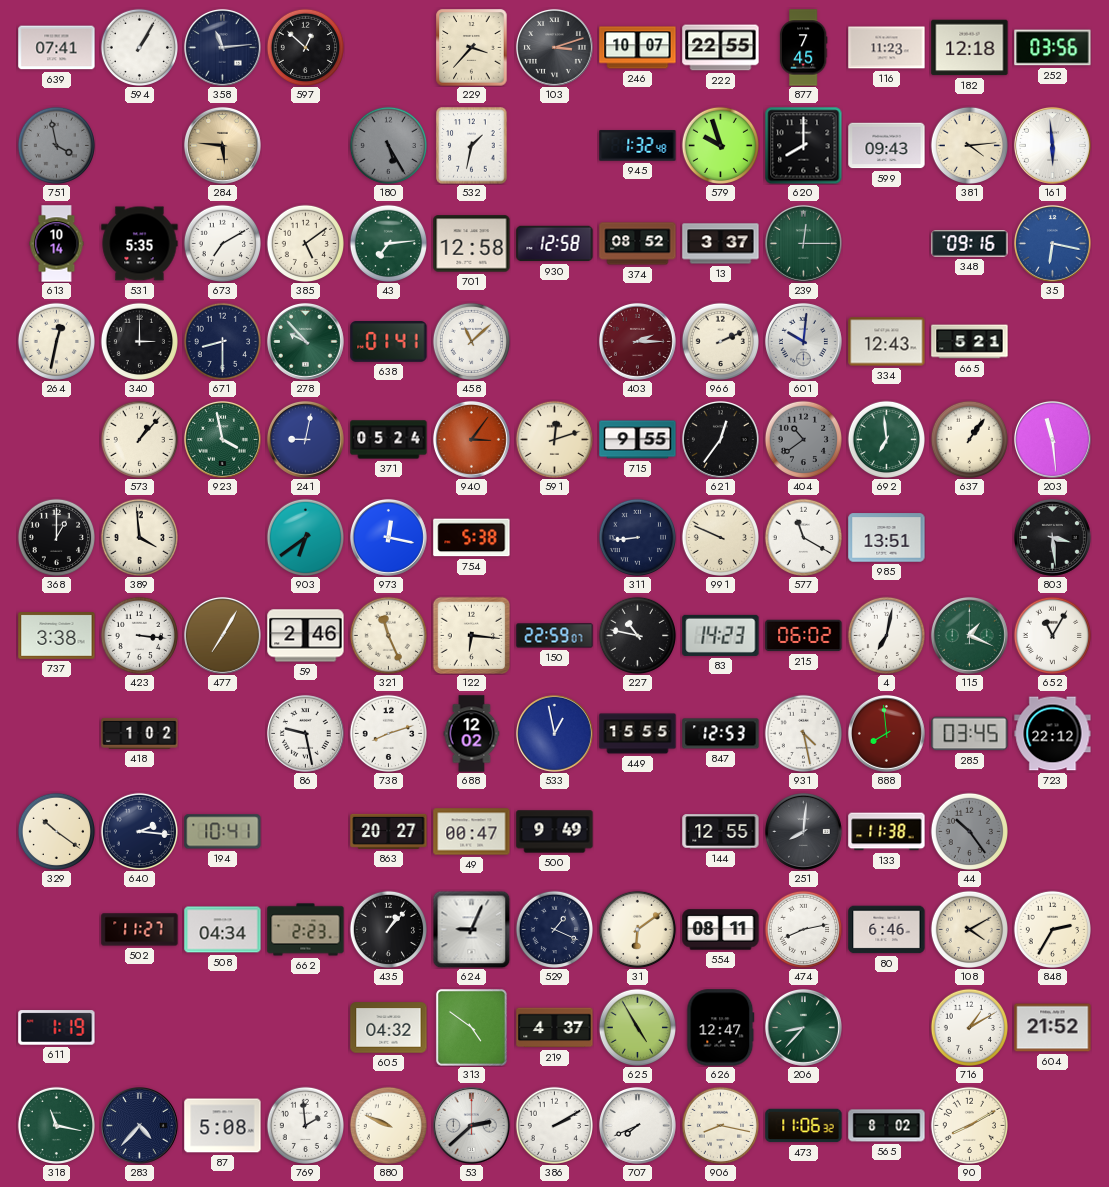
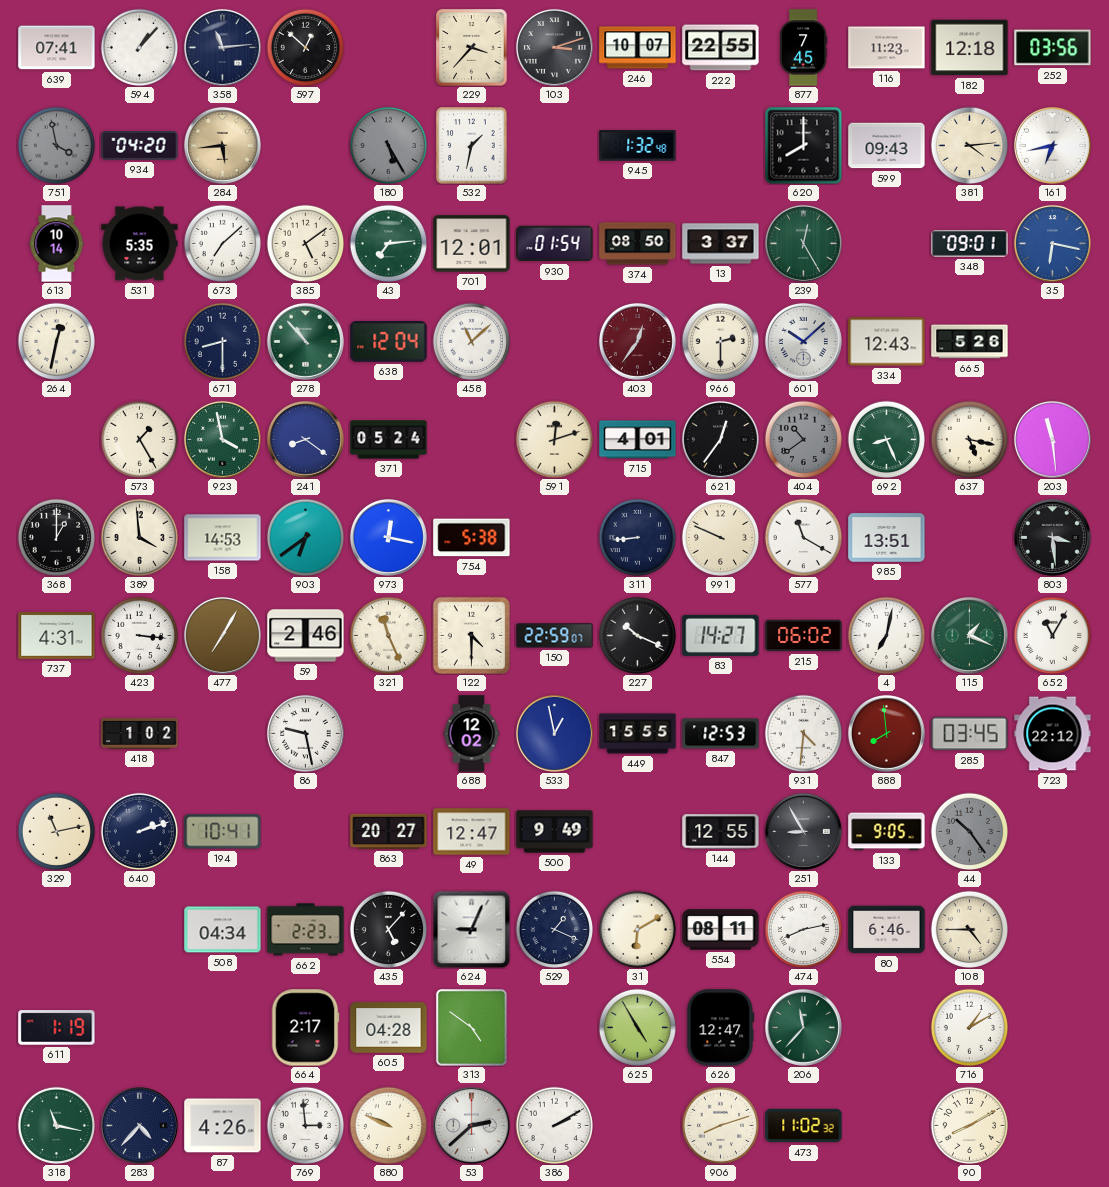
594: 1:05 -> 1:07 (139, 47)
934: none -> 04:20 (140, 145)
284: 5:46 -> 5:44 (222, 145)
579: 9:57 -> none (720, 145)
161: 5:59 -> 6:43 (1052, 145)
673: 7:10 -> 7:08 (222, 243)
701: 12:58 -> 12:01 (472, 244)
930: 12:58 -> 01:54 (555, 244)
374: 08:52 -> 08:50 (638, 244)
239: 12:15 -> 12:25 (803, 243)
348: 09:16 -> 09:01 (970, 244)
340: 3:00 -> none (139, 341)
278: 9:53 -> 10:53 (305, 341)
638: 01:41 -> 12:04 (389, 342)
403: 2:15 -> 12:36 (637, 341)
966: 2:11 -> 2:30 (720, 341)
601: 10:01 -> 10:08 (803, 341)
665: 5:21 -> 5:26 (970, 342)
573: 1:07 -> 1:25 (139, 439)
241: 9:02 -> 8:21 (305, 439)
940: 3:06 -> none (471, 439)
715: 9:55 -> 4:01 (638, 440)
692: 6:59 -> 8:26 (886, 439)
637: 1:06 -> 5:17 (969, 439)
158: none -> 14:53 (223, 538)
737: 3:38 -> 4:31 (57, 636)
122: 6:16 -> 4:30 (471, 635)
227: 10:47 -> 10:19 (637, 635)
83: 14:23 -> 14:27 (721, 635)
738: 8:12 -> none (388, 733)
931: 4:28 -> 4:31 (803, 733)
329: 10:21 -> 11:13 (56, 831)
640: 2:16 -> 2:12 (139, 831)
49: 00:47 -> 12:47 (472, 832)
251: 8:01 -> 8:55 (803, 831)
133: 11:38 -> 9:05 (887, 832)
502: 11:27 -> none (140, 930)
435: 1:07 -> 5:07 (388, 929)
31: 6:09 -> 6:10 (637, 929)
108: 4:10 -> 4:45 (969, 929)
848: 2:35 -> none (1052, 929)
664: none -> 2:17 (305, 1028)
605: 04:32 -> 04:28 (389, 1028)
219: 4:37 -> none (555, 1028)
206: 8:37 -> 11:37 (803, 1027)
604: 21:52 -> none (1053, 1028)
87: 5:08 -> 4:26 (223, 1126)
769: 1:59 -> 2:59 (305, 1125)
707: 7:41 -> none (637, 1125)
906: 8:17 -> 8:12 (720, 1125)
473: 11:06 -> 11:02 (804, 1126)
565: 8:02 -> none (887, 1126)
